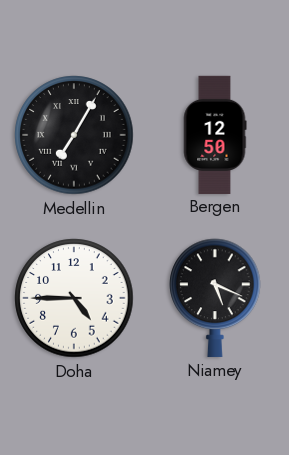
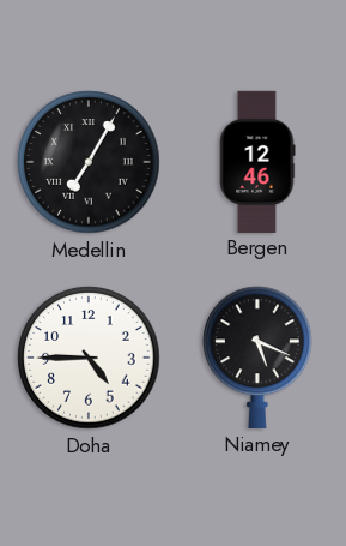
Bergen: 12:50 -> 12:46 (257, 161)
